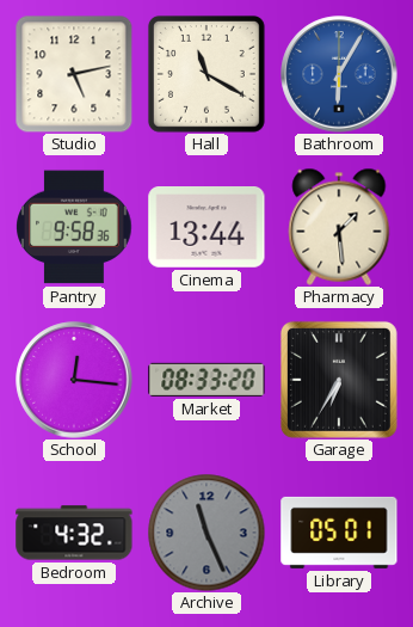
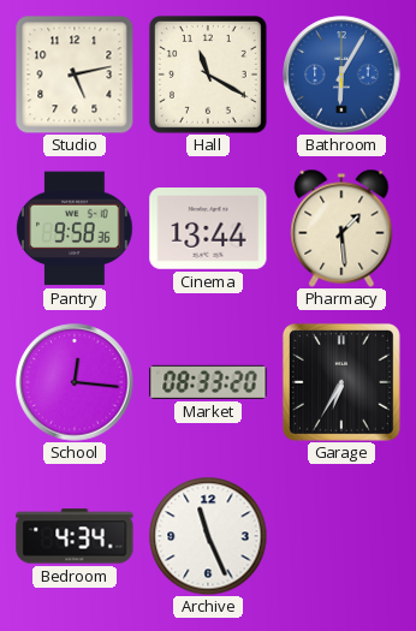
Bedroom: 4:32 -> 4:34 (75, 536)
Archive dial: grey -> white (208, 536)
Library: 05:01 -> none (339, 533)
